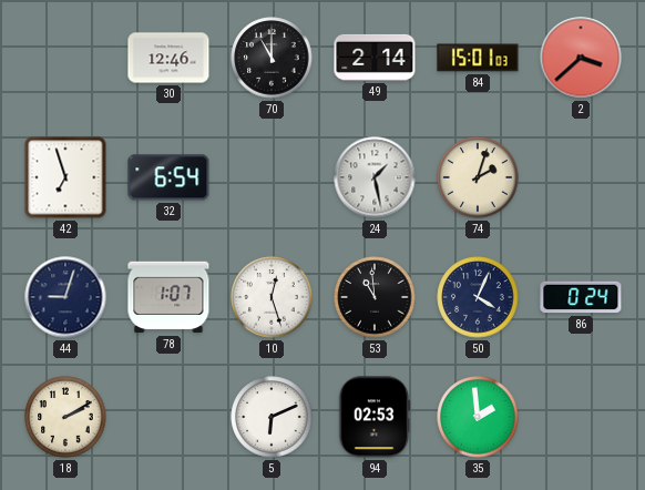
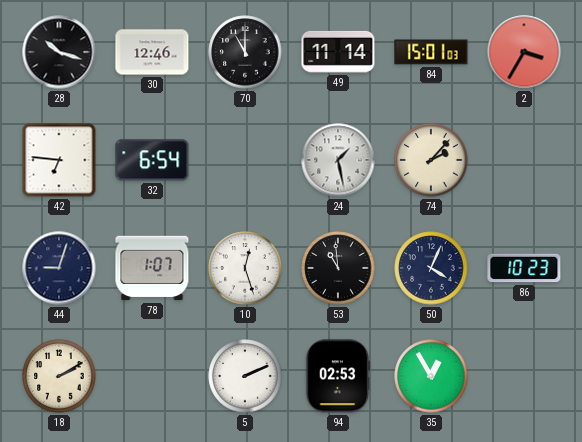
28: none -> 10:18 (59, 52)
49: 2:14 -> 11:14 (338, 52)
2: 3:38 -> 3:35 (524, 52)
42: 6:57 -> 6:46 (59, 160)
74: 2:03 -> 2:07 (431, 160)
86: 0:24 -> 10:23 (524, 268)
5: 6:11 -> 2:11 (245, 376)
35: 1:59 -> 12:55 (431, 376)
